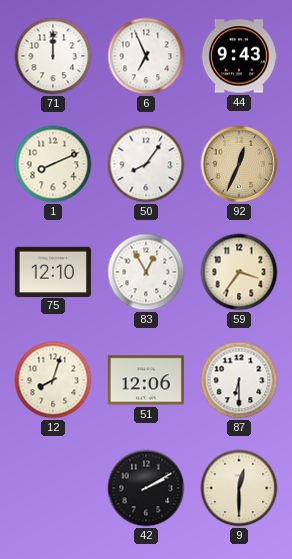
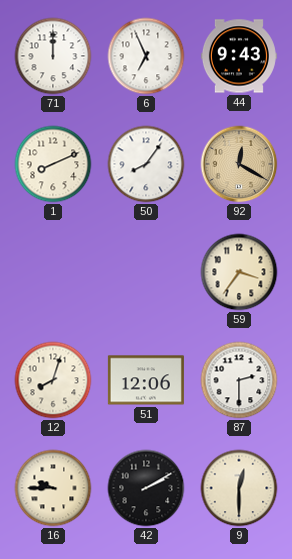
92: 12:34 -> 12:20 (239, 164)
75: 12:10 -> none (53, 271)
83: 12:55 -> none (146, 272)
87: 6:30 -> 2:30 (239, 380)
16: none -> 9:45 (53, 488)
